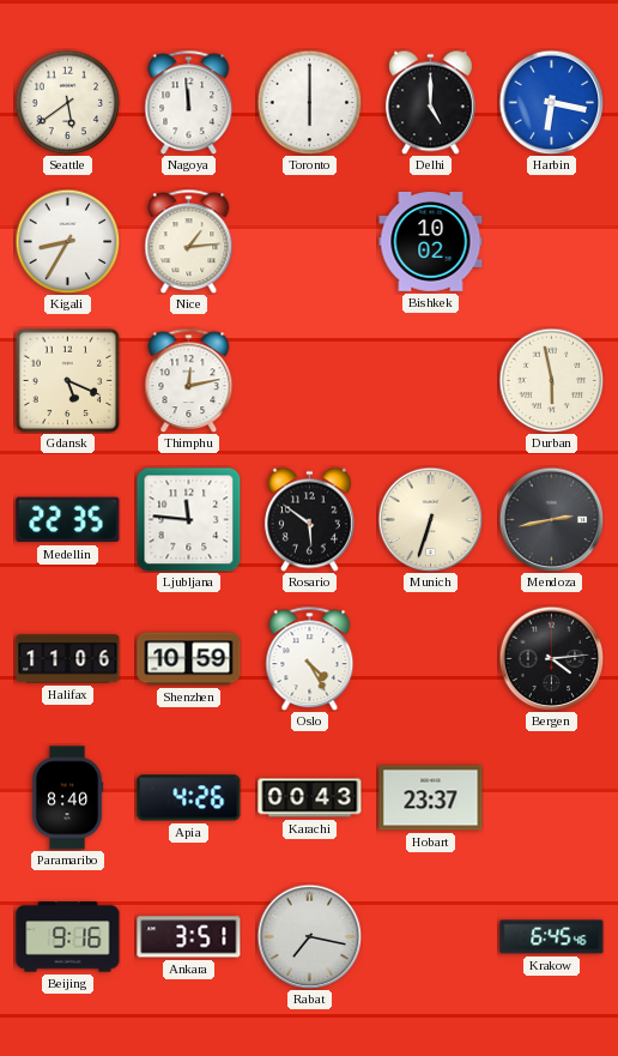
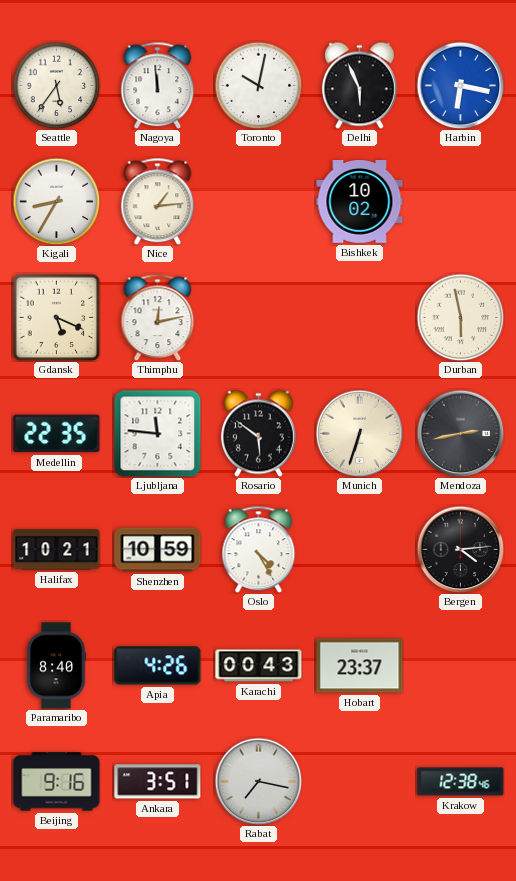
Seattle: 5:39 -> 5:36 (56, 85)
Toronto: 6:00 -> 10:02 (258, 85)
Delhi: 5:00 -> 5:56 (359, 85)
Halifax: 11:06 -> 10:21 (57, 550)
Krakow: 6:45 -> 12:38 (461, 782)
